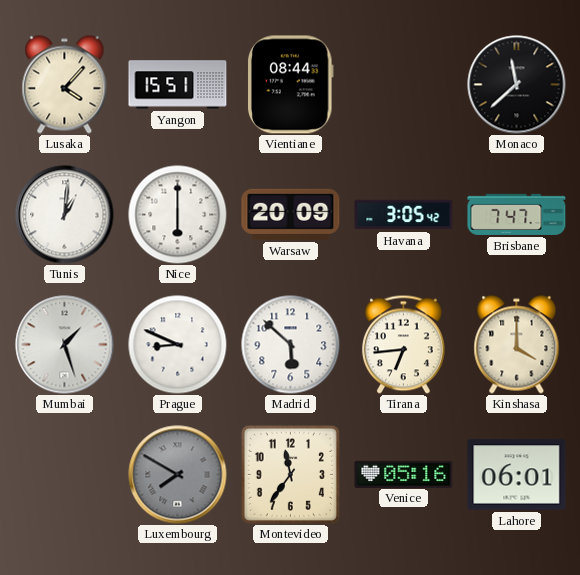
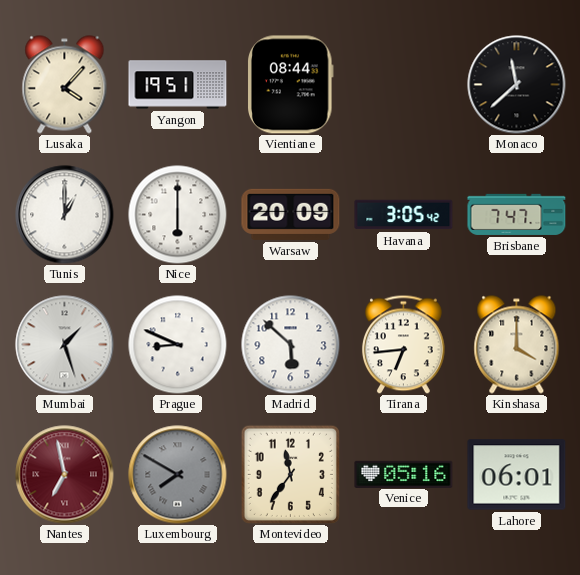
Yangon: 15:51 -> 19:51 (178, 85)
Tunis: 1:01 -> 1:00 (65, 215)
Nantes: none -> 6:58 (65, 475)
